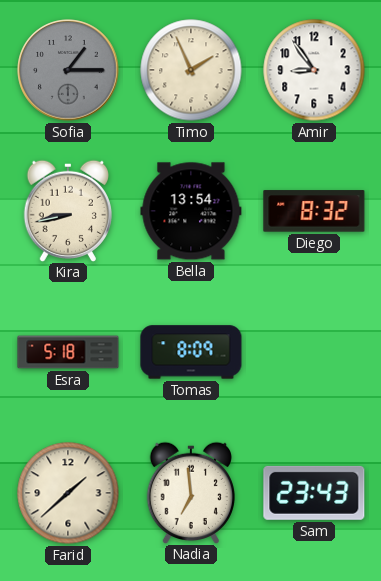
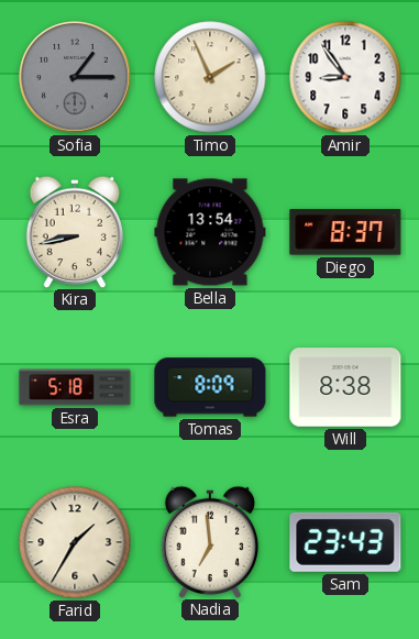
Diego: 8:32 -> 8:37 (345, 232)
Will: none -> 8:38 (345, 387)
Farid: 1:38 -> 1:35 (75, 542)
